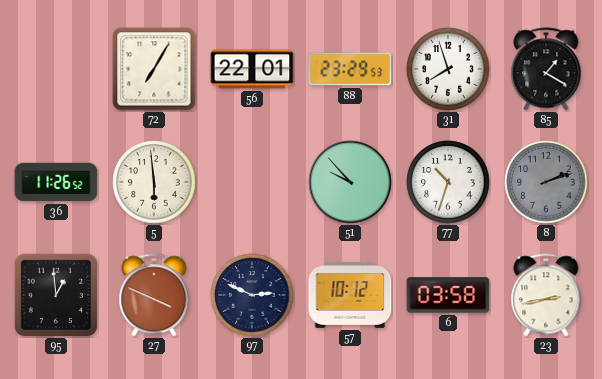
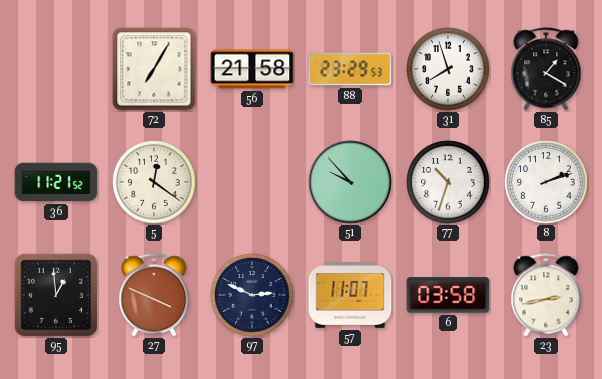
56: 22:01 -> 21:58 (252, 69)
36: 11:26 -> 11:21 (56, 182)
5: 5:59 -> 12:21 (154, 182)
8 dial: grey -> white (546, 182)
57: 10:12 -> 11:07 (350, 295)
